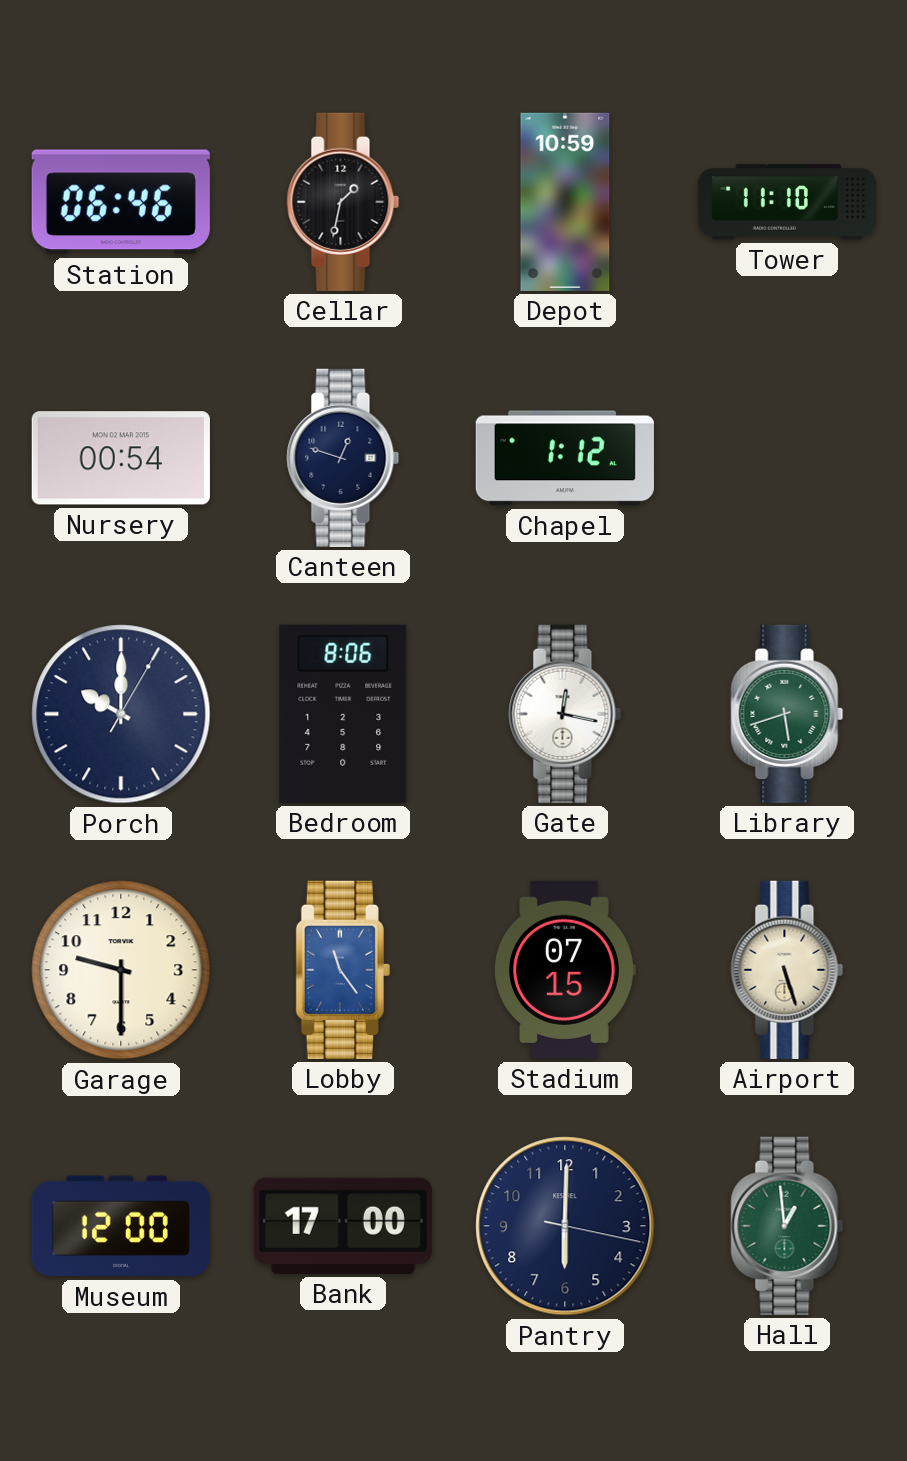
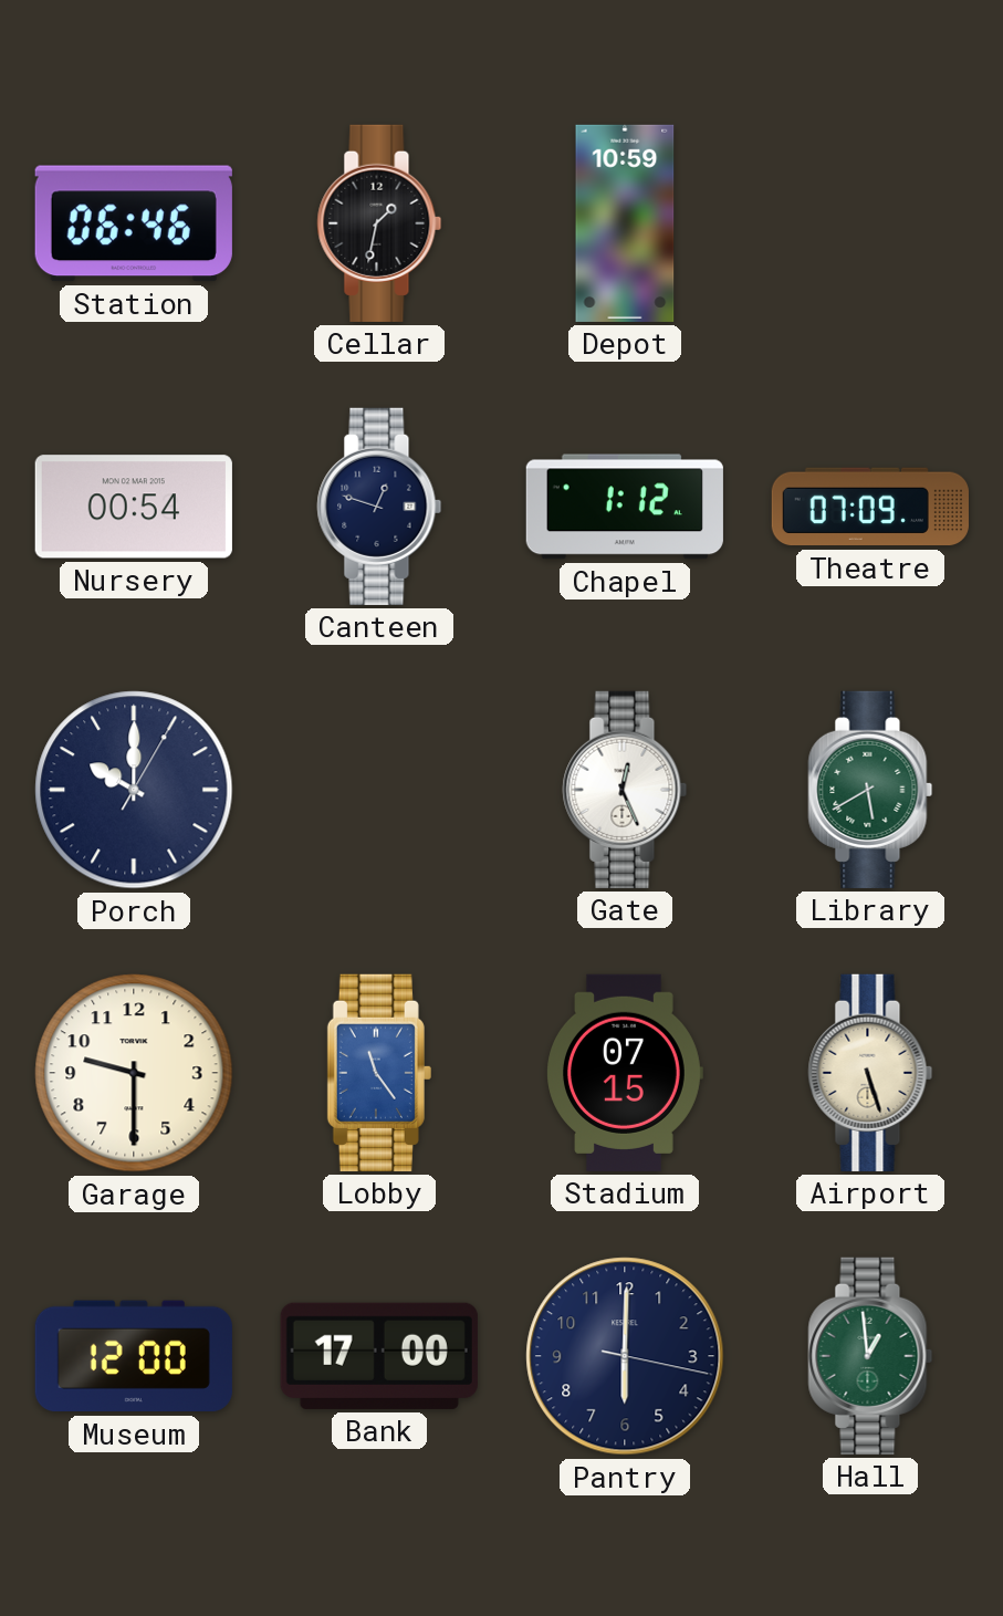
Tower: 11:10 -> none (786, 202)
Theatre: none -> 07:09 (870, 507)
Bedroom: 8:06 -> none (343, 714)
Gate: 12:17 -> 12:26 (625, 790)
Library: 5:42 -> 5:40 (870, 790)
